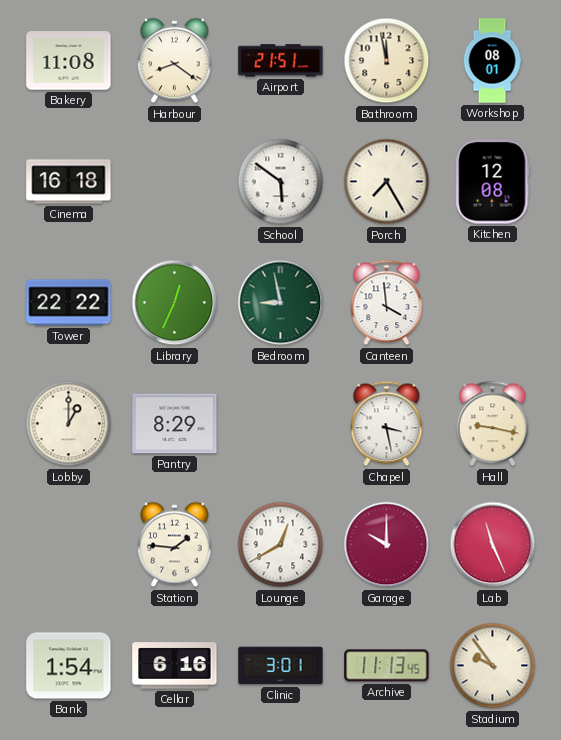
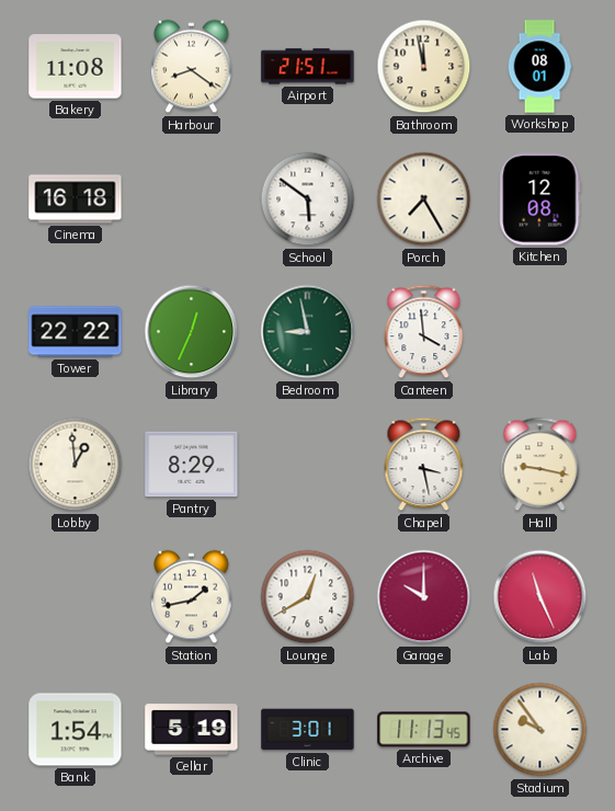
Lobby: 1:00 -> 12:59 (76, 465)
Station: 1:46 -> 1:43 (192, 597)
Cellar: 6:16 -> 5:19 (192, 730)
